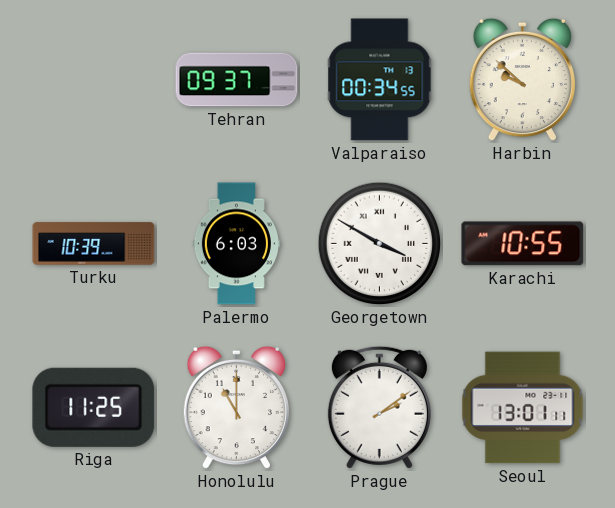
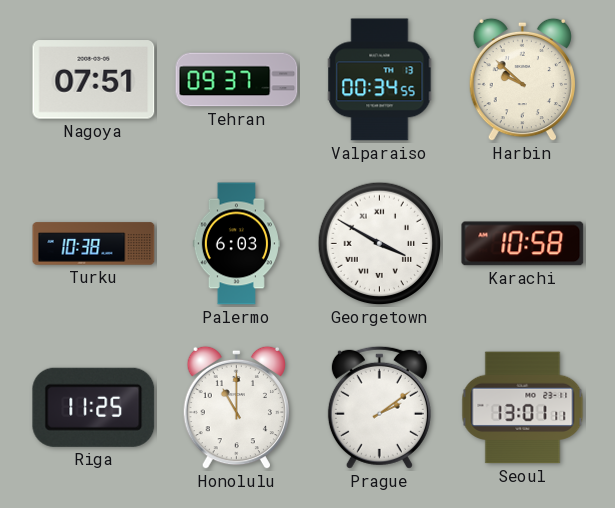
Nagoya: none -> 07:51 (94, 80)
Turku: 10:39 -> 10:38 (94, 244)
Karachi: 10:55 -> 10:58 (523, 244)
